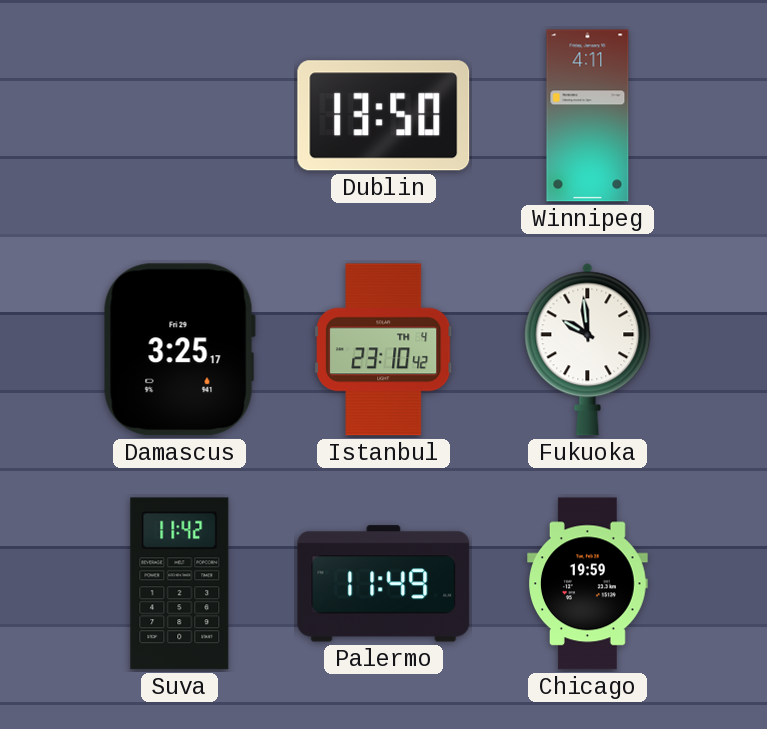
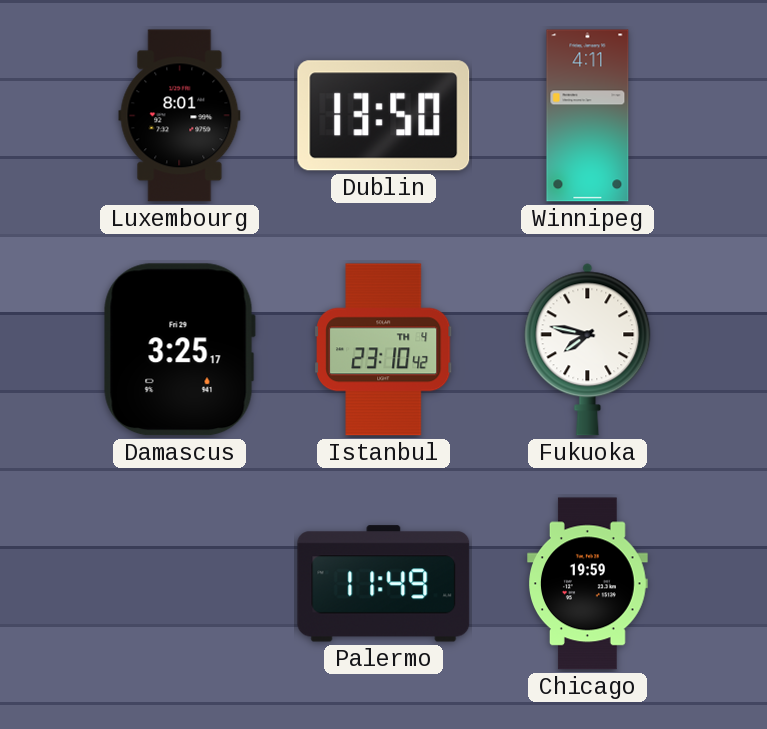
Luxembourg: none -> 8:01 (180, 116)
Fukuoka: 9:59 -> 7:47 (588, 350)
Suva: 11:42 -> none (180, 584)
